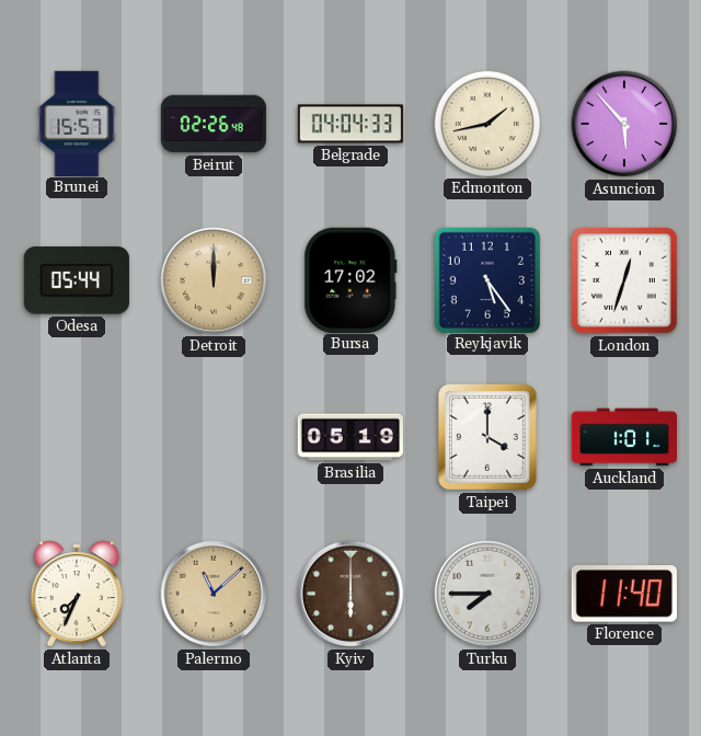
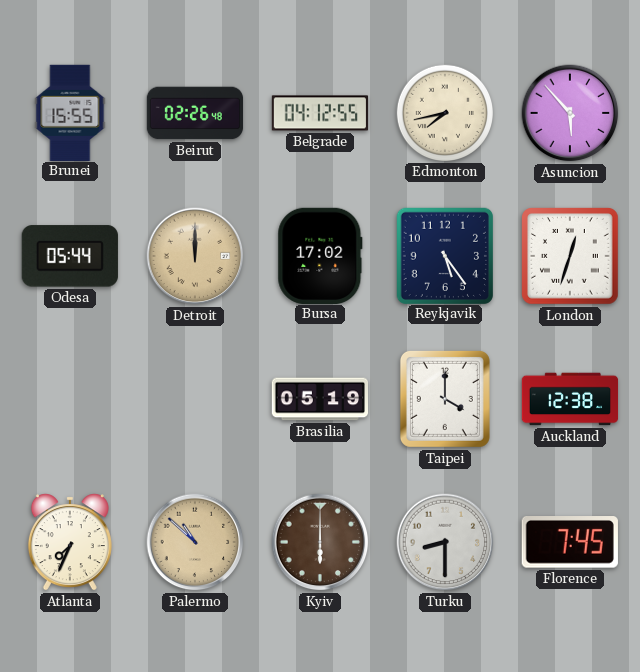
Brunei: 15:57 -> 15:55 (70, 112)
Belgrade: 04:04 -> 04:12 (320, 113)
Edmonton: 1:43 -> 7:43 (444, 112)
Auckland: 1:01 -> 12:38 (570, 399)
Palermo: 11:08 -> 10:52 (195, 542)
Turku: 7:45 -> 8:30 (445, 542)
Florence: 11:40 -> 7:45 (570, 543)
